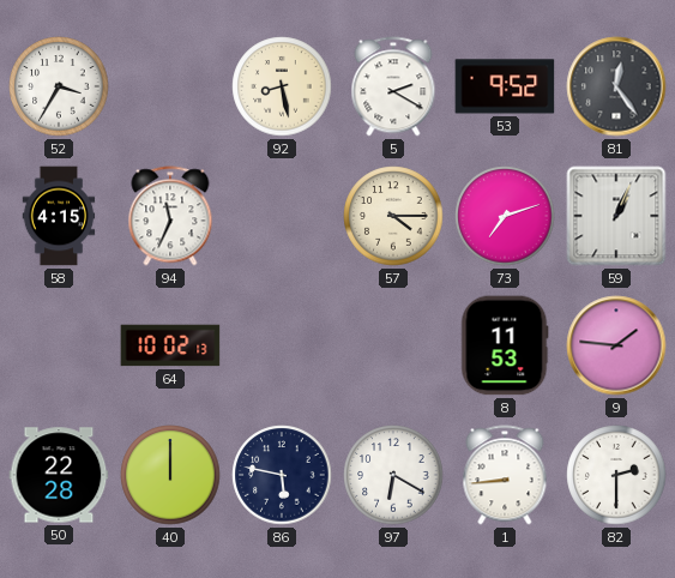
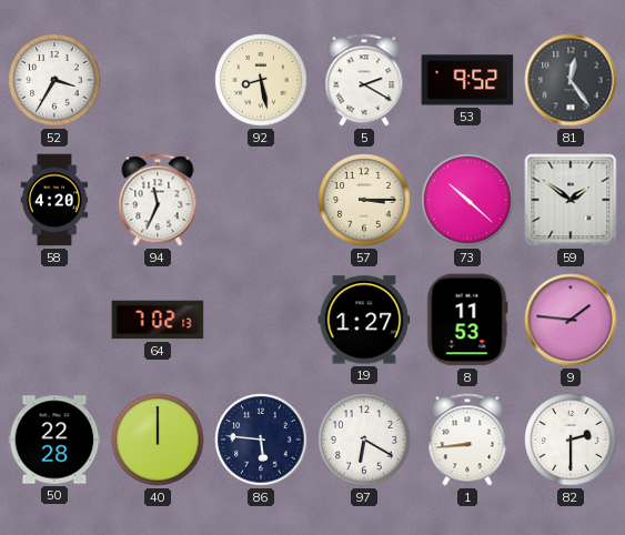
58: 4:15 -> 4:20 (54, 200)
57: 4:15 -> 3:15 (364, 200)
73: 7:12 -> 10:22 (467, 200)
59: 1:04 -> 1:51 (571, 200)
64: 10:02 -> 7:02 (158, 320)
19: none -> 1:27 (364, 320)
86: 5:47 -> 5:46 (261, 440)
